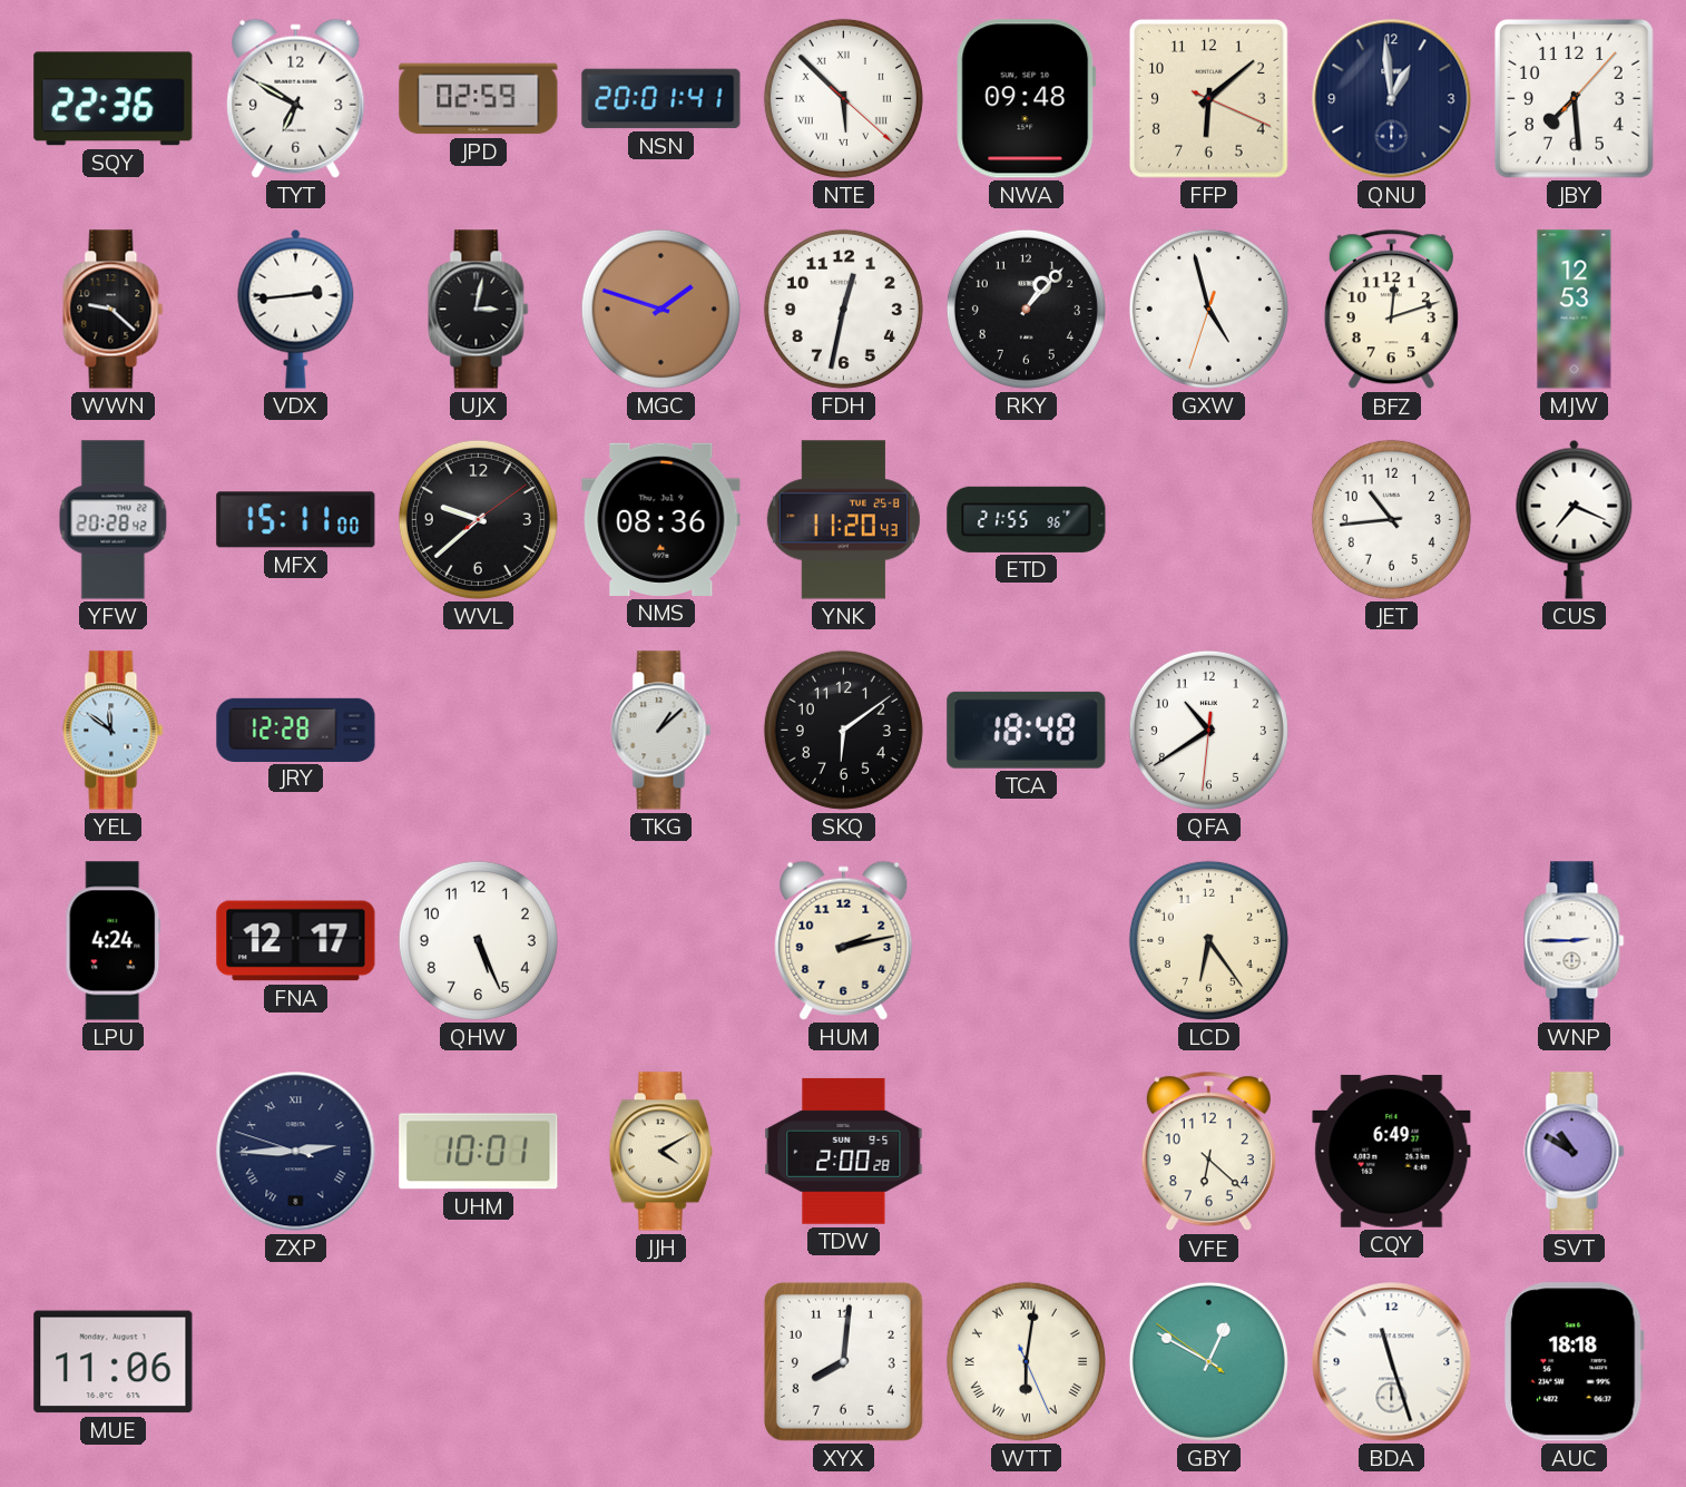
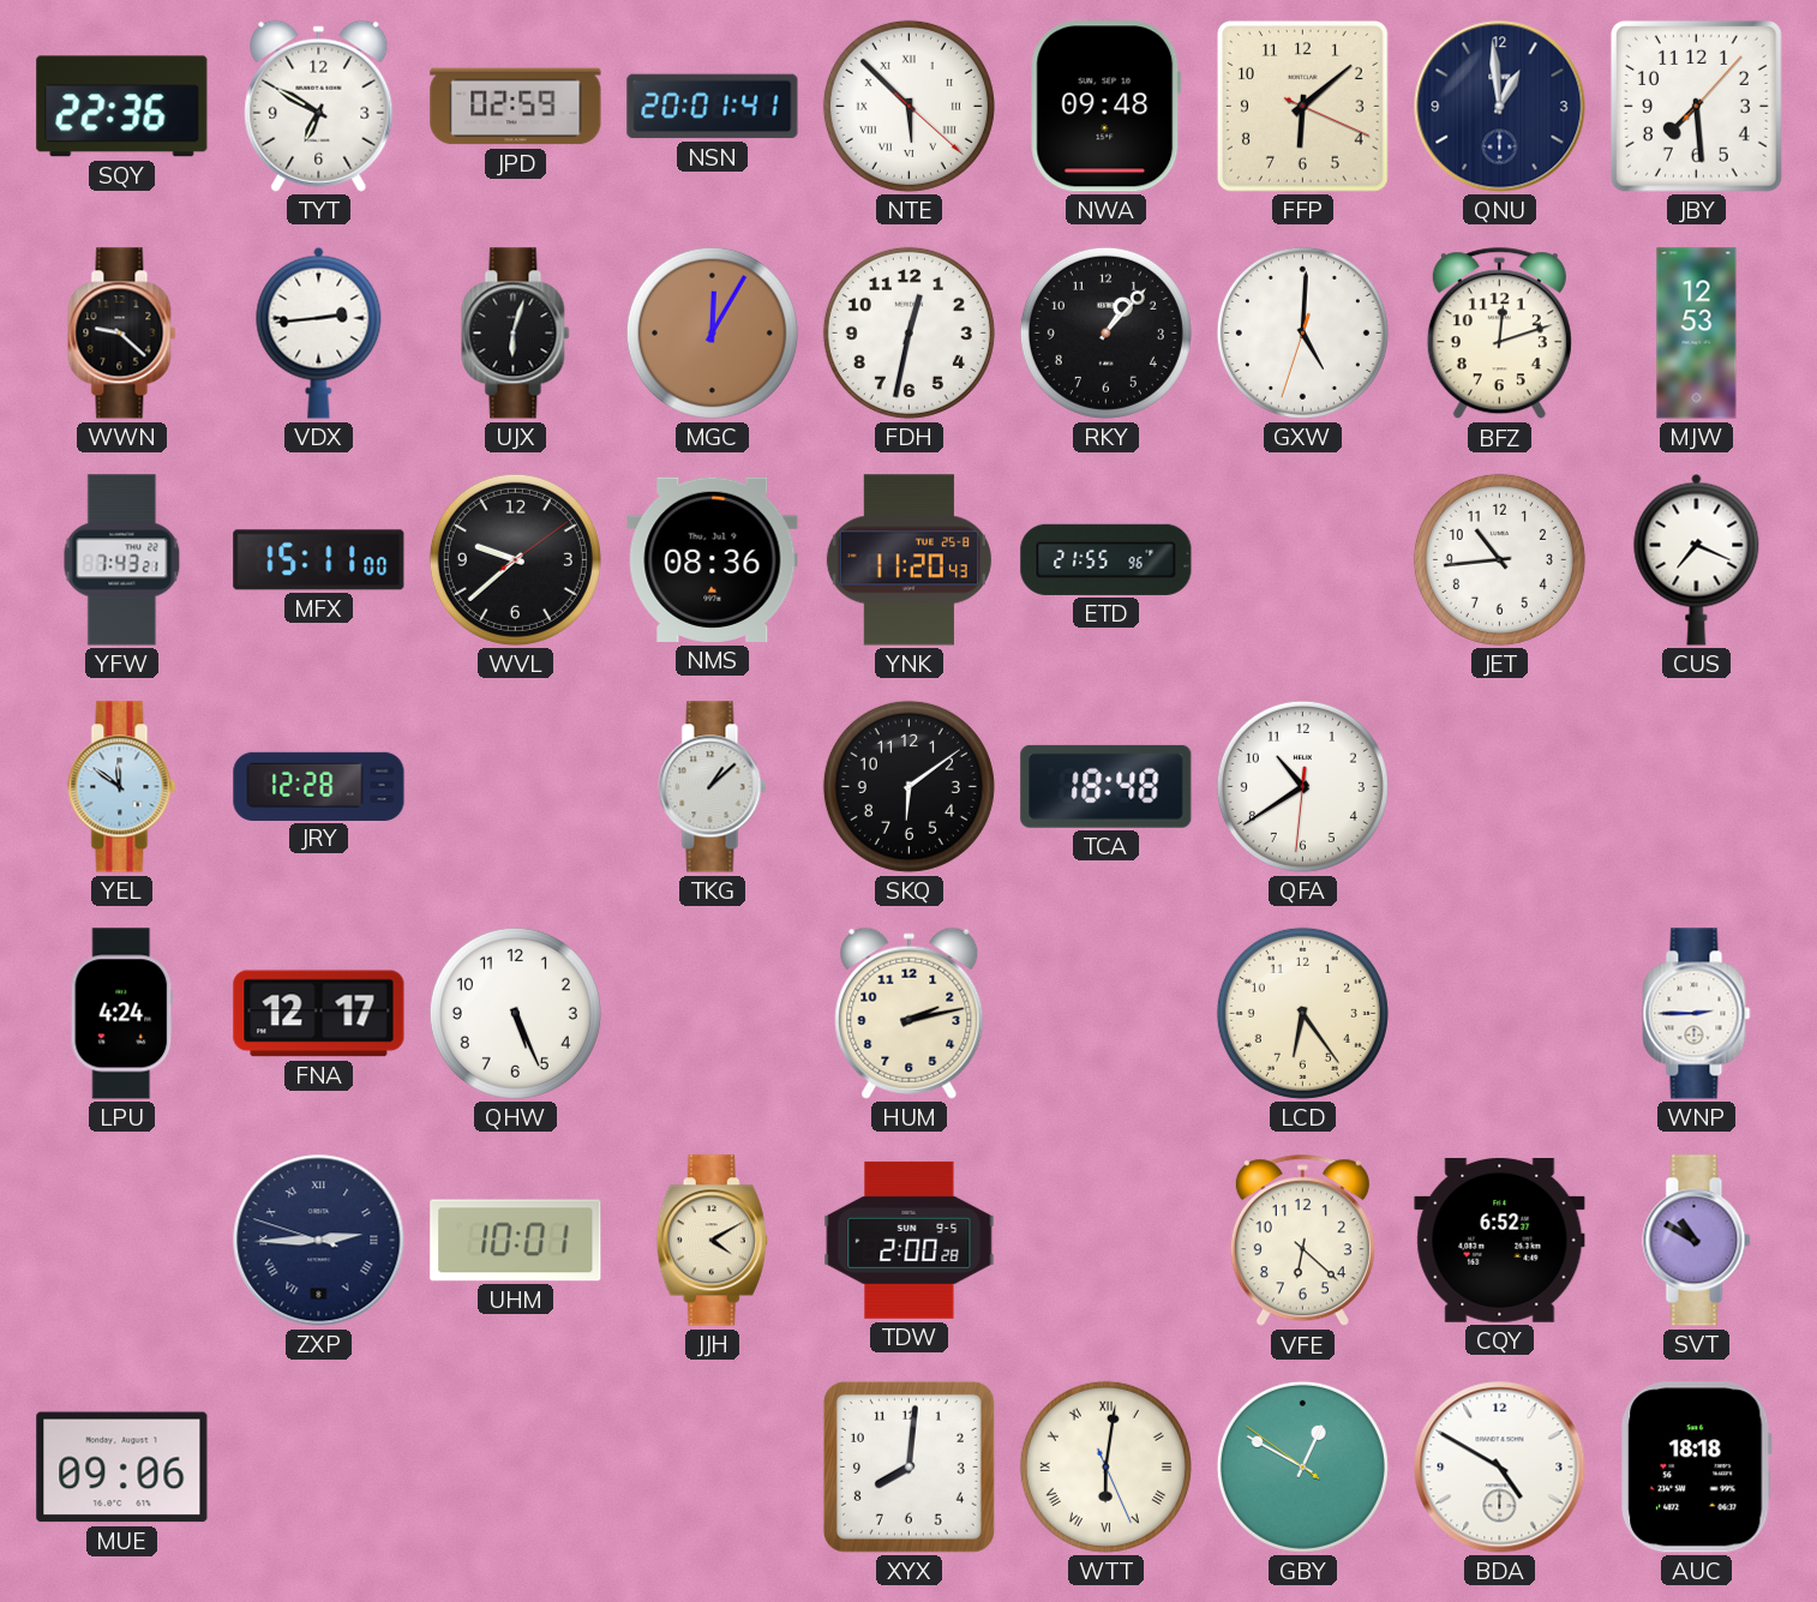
UJX: 3:02 -> 6:03 (516, 334)
MGC: 1:48 -> 12:05 (712, 332)
GXW: 4:57 -> 5:00 (1302, 332)
YFW: 20:28 -> 7:43 (122, 560)
CQY: 6:49 -> 6:52 (1500, 1240)
MUE: 11:06 -> 09:06 (122, 1468)
BDA: 11:27 -> 4:50 (1500, 1468)
